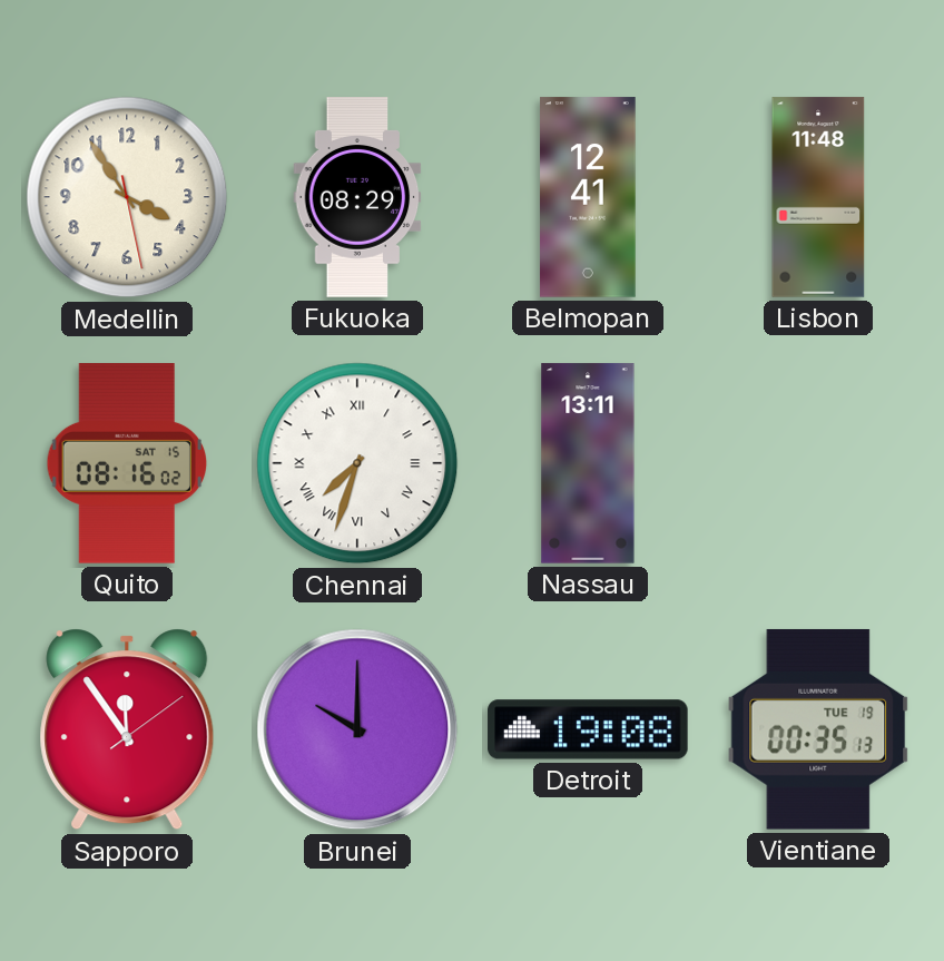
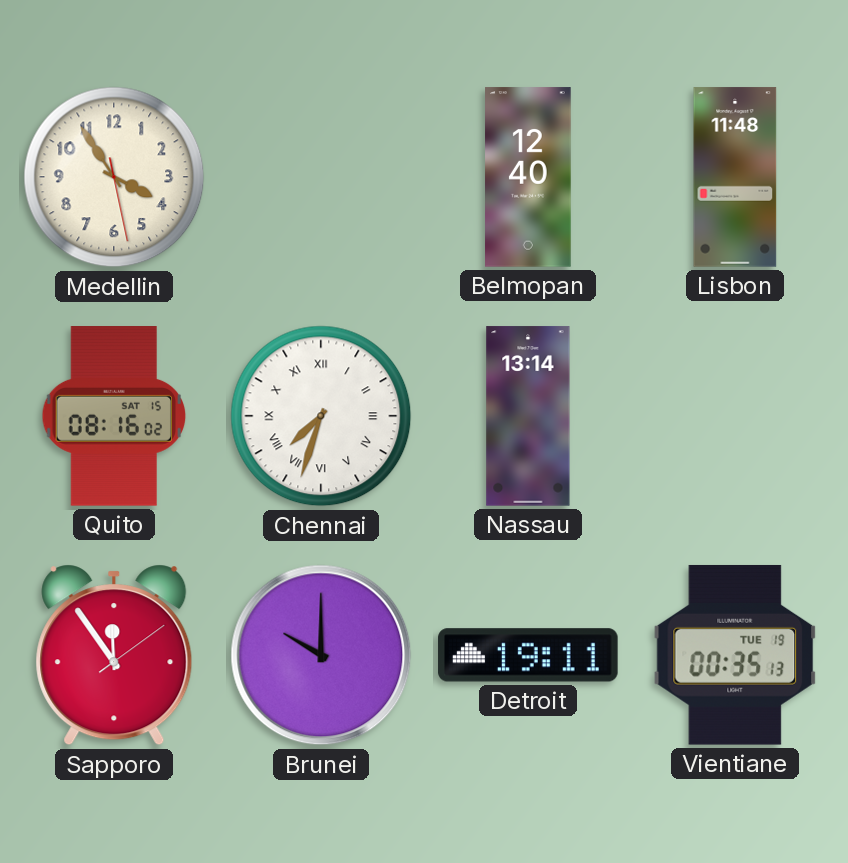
Fukuoka: 08:29 -> none (357, 197)
Belmopan: 12:41 -> 12:40 (528, 177)
Nassau: 13:11 -> 13:14 (528, 416)
Detroit: 19:08 -> 19:11 (528, 655)
